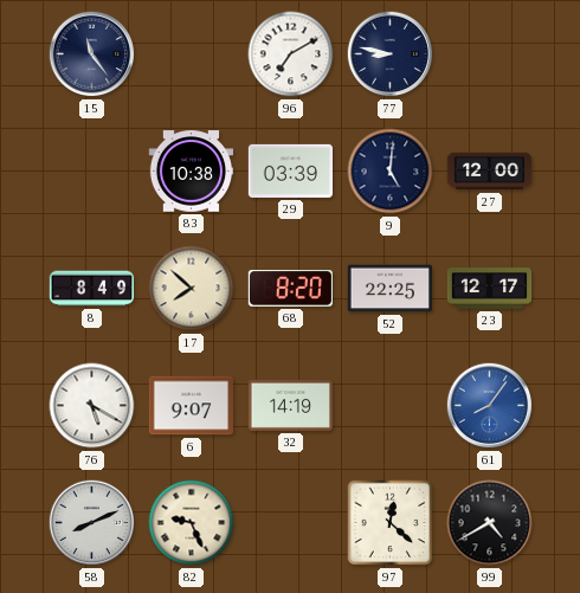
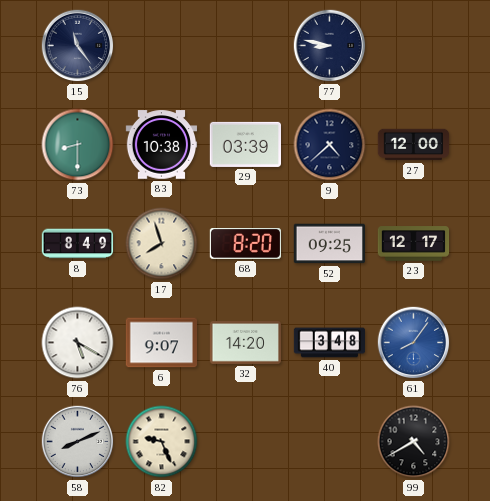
96: 7:10 -> none (291, 54)
73: none -> 8:30 (78, 145)
9: 5:01 -> 4:38 (330, 145)
17: 7:52 -> 7:57 (162, 244)
52: 22:25 -> 09:25 (330, 244)
32: 14:19 -> 14:20 (245, 343)
40: none -> 3:48 (330, 343)
97: 12:22 -> none (391, 523)
